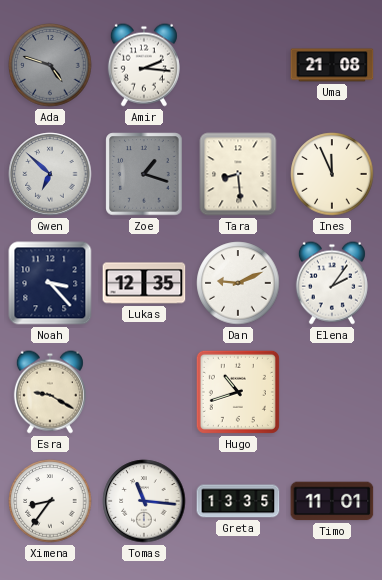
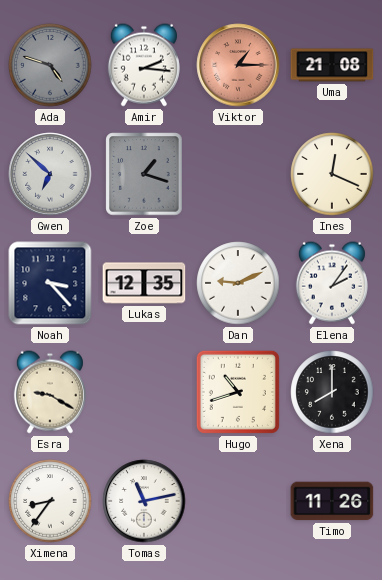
Viktor: none -> 1:15 (238, 65)
Tara: 8:29 -> none (238, 174)
Ines: 11:56 -> 12:19 (332, 174)
Xena: none -> 8:00 (332, 392)
Tomas: 11:16 -> 11:13 (144, 501)
Greta: 13:35 -> none (238, 501)
Timo: 11:01 -> 11:26 (332, 501)
